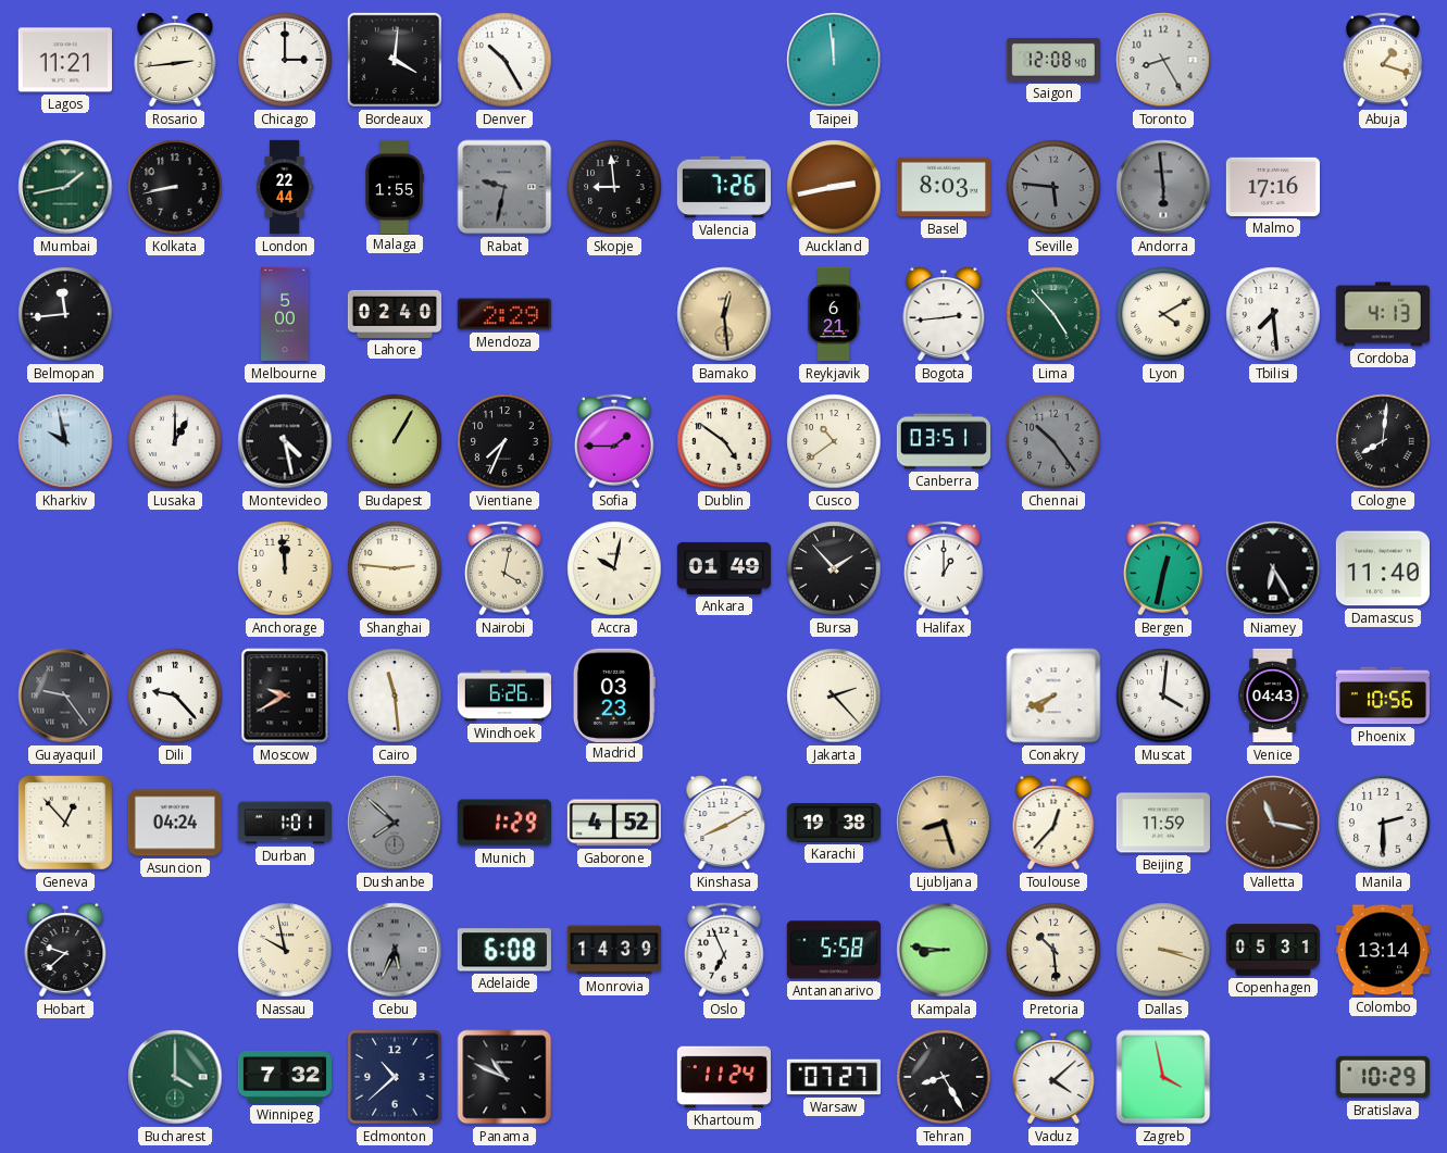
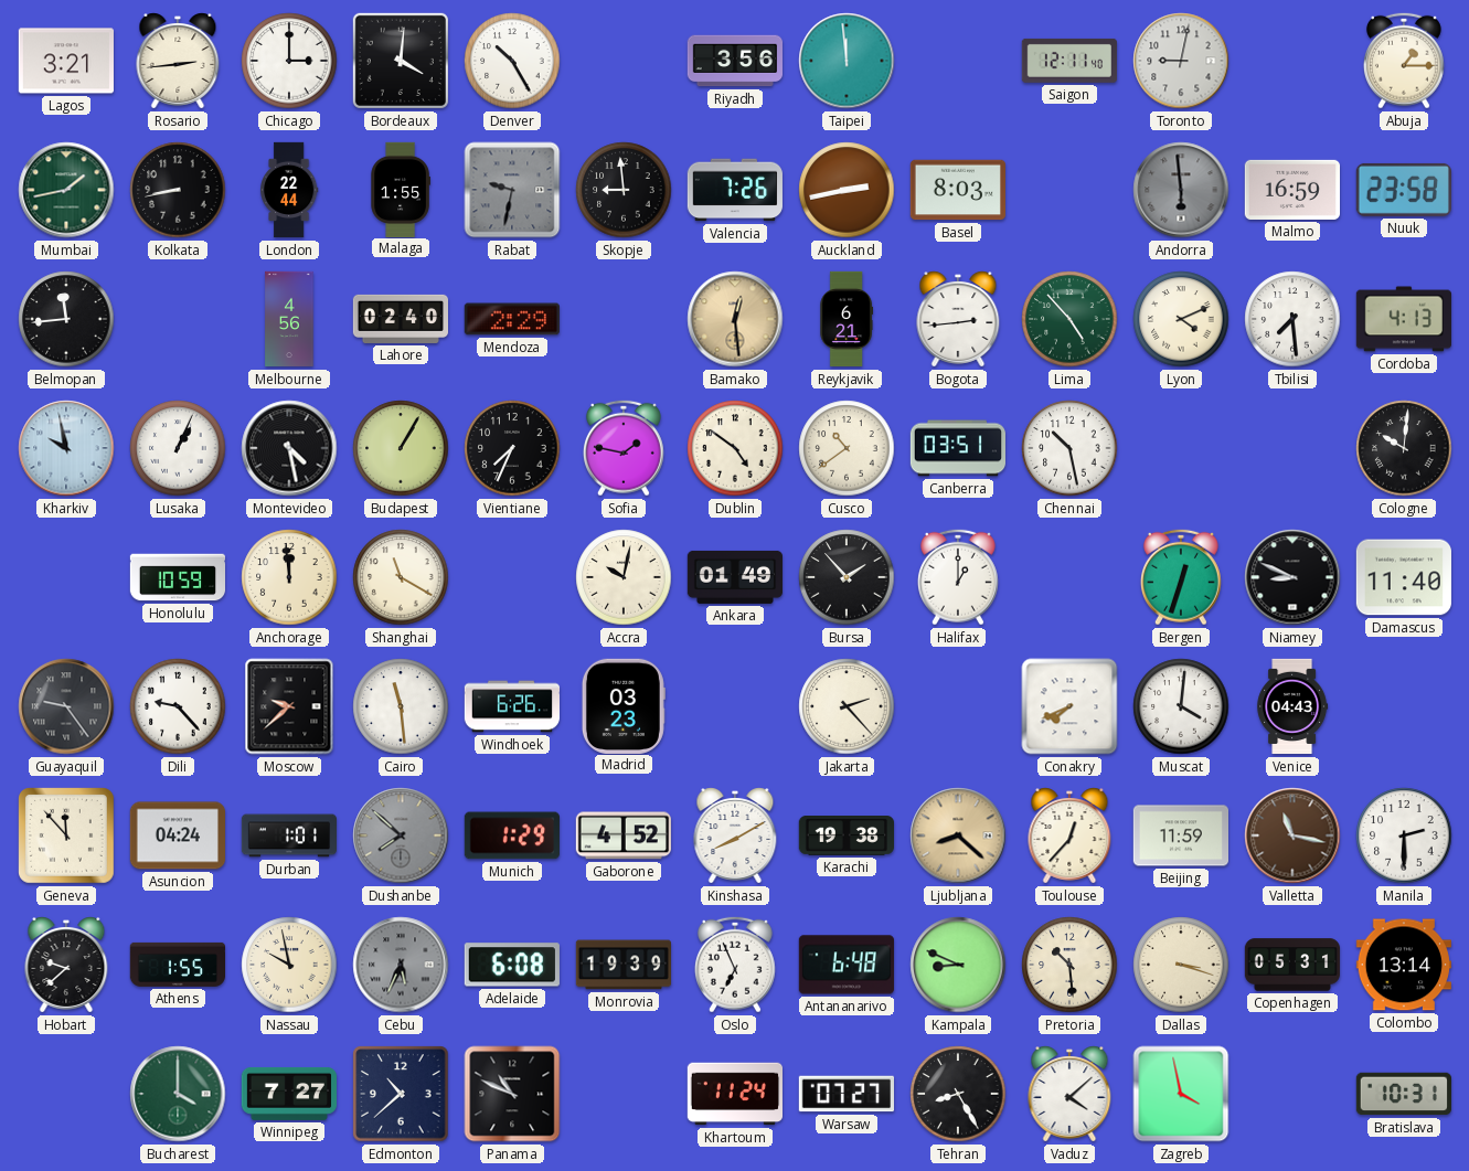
Lagos: 11:21 -> 3:21 (66, 61)
Riyadh: none -> 3:56 (734, 61)
Saigon: 12:08 -> 12:11 (1069, 61)
Toronto: 8:25 -> 9:02 (1181, 61)
Abuja: 1:18 -> 1:15 (1404, 61)
Seville: 5:46 -> none (1053, 187)
Malmo: 17:16 -> 16:59 (1291, 190)
Nuuk: none -> 23:58 (1404, 190)
Melbourne: 5:00 -> 4:56 (289, 319)
Lyon: 4:10 -> 4:11 (1181, 319)
Lusaka: 1:00 -> 1:04 (178, 448)
Sofia: 1:45 -> 1:47 (624, 448)
Chennai: 10:24 -> 10:28 (1069, 448)
Chennai dial: grey -> white (1069, 448)
Cologne: 8:01 -> 10:01 (1404, 448)
Honolulu: none -> 10:59 (177, 577)
Shanghai: 2:46 -> 11:20 (401, 577)
Nairobi: 4:02 -> none (504, 568)
Bergen: 12:32 -> 12:33 (1181, 577)
Niamey: 6:25 -> 8:49 (1292, 577)
Moscow: 9:40 -> 9:38 (289, 706)
Phoenix: 10:56 -> none (1382, 695)
Geneva: 12:53 -> 11:53 (67, 837)
Ljubljana: 8:27 -> 8:22 (958, 835)
Athens: none -> 1:55 (177, 965)
Monrovia: 14:39 -> 19:39 (622, 965)
Antananarivo: 5:58 -> 6:48 (847, 965)
Kampala: 8:46 -> 8:49 (958, 965)
Winnipeg: 7:32 -> 7:27 (288, 1094)
Bratislava: 10:29 -> 10:31 (1403, 1094)
